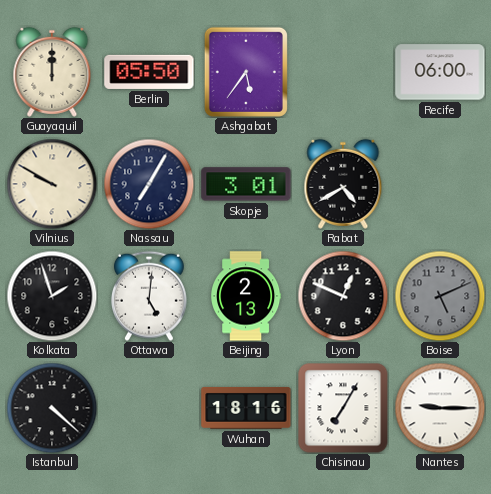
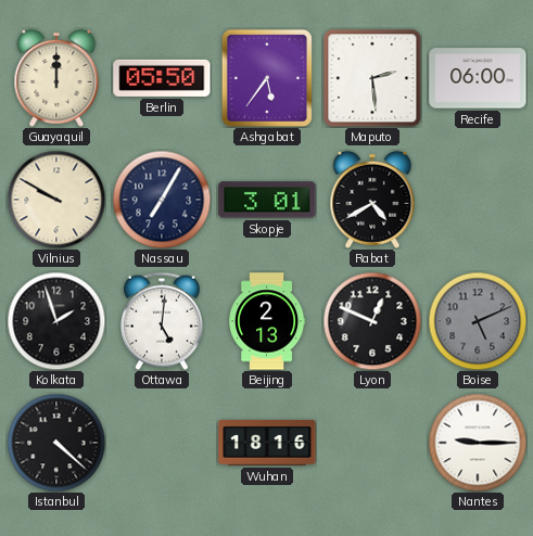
Maputo: none -> 2:29 (372, 78)
Chisinau: 7:05 -> none (343, 408)
